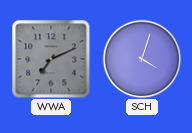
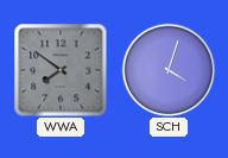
WWA: 7:11 -> 7:51 (61, 70)
